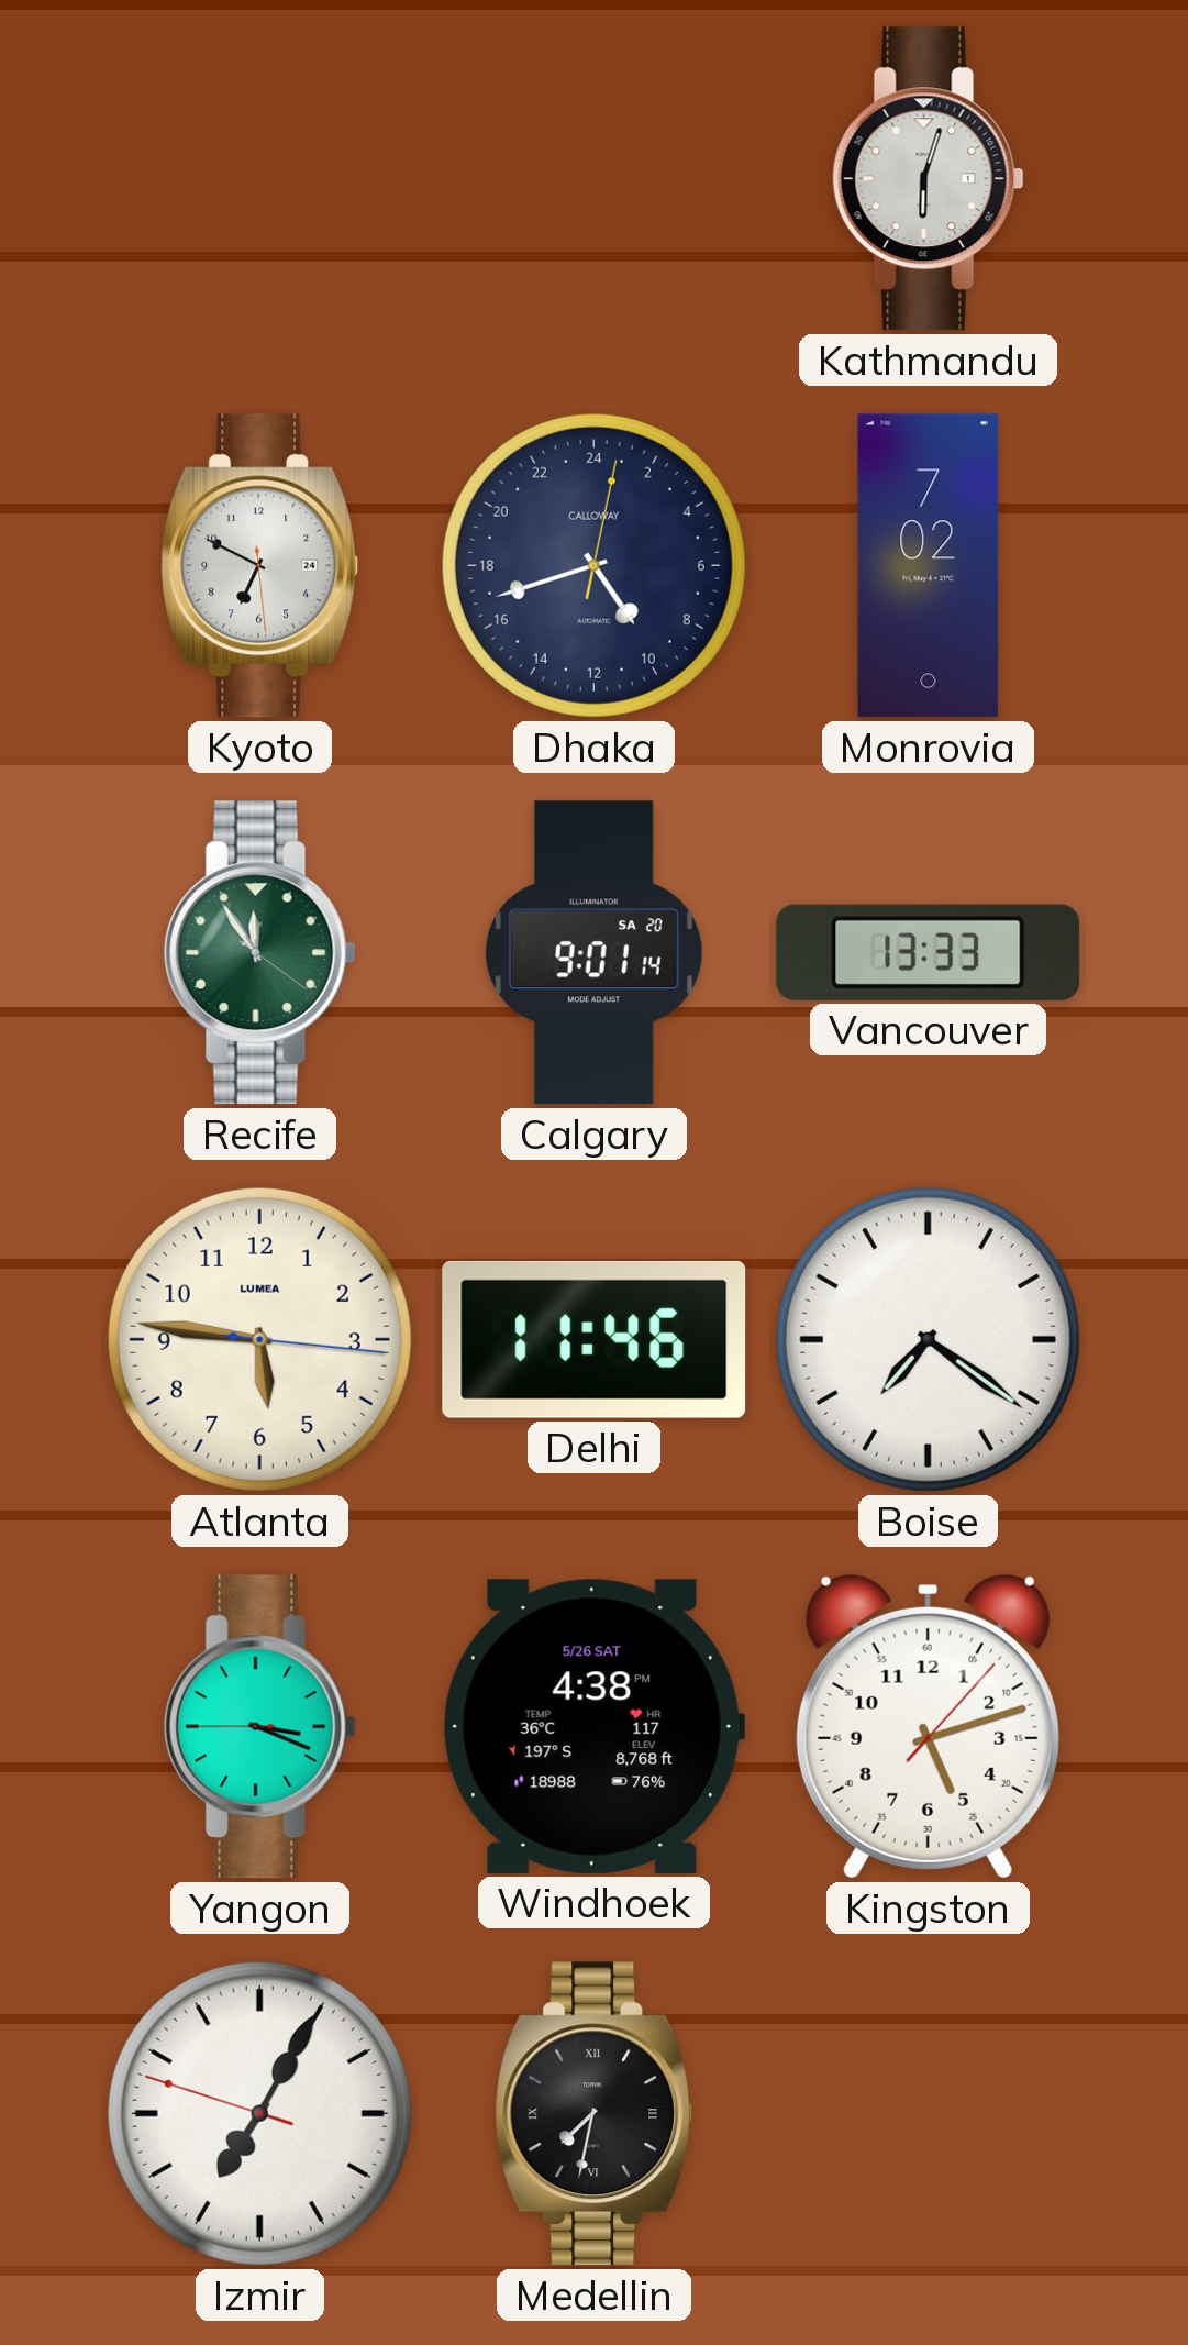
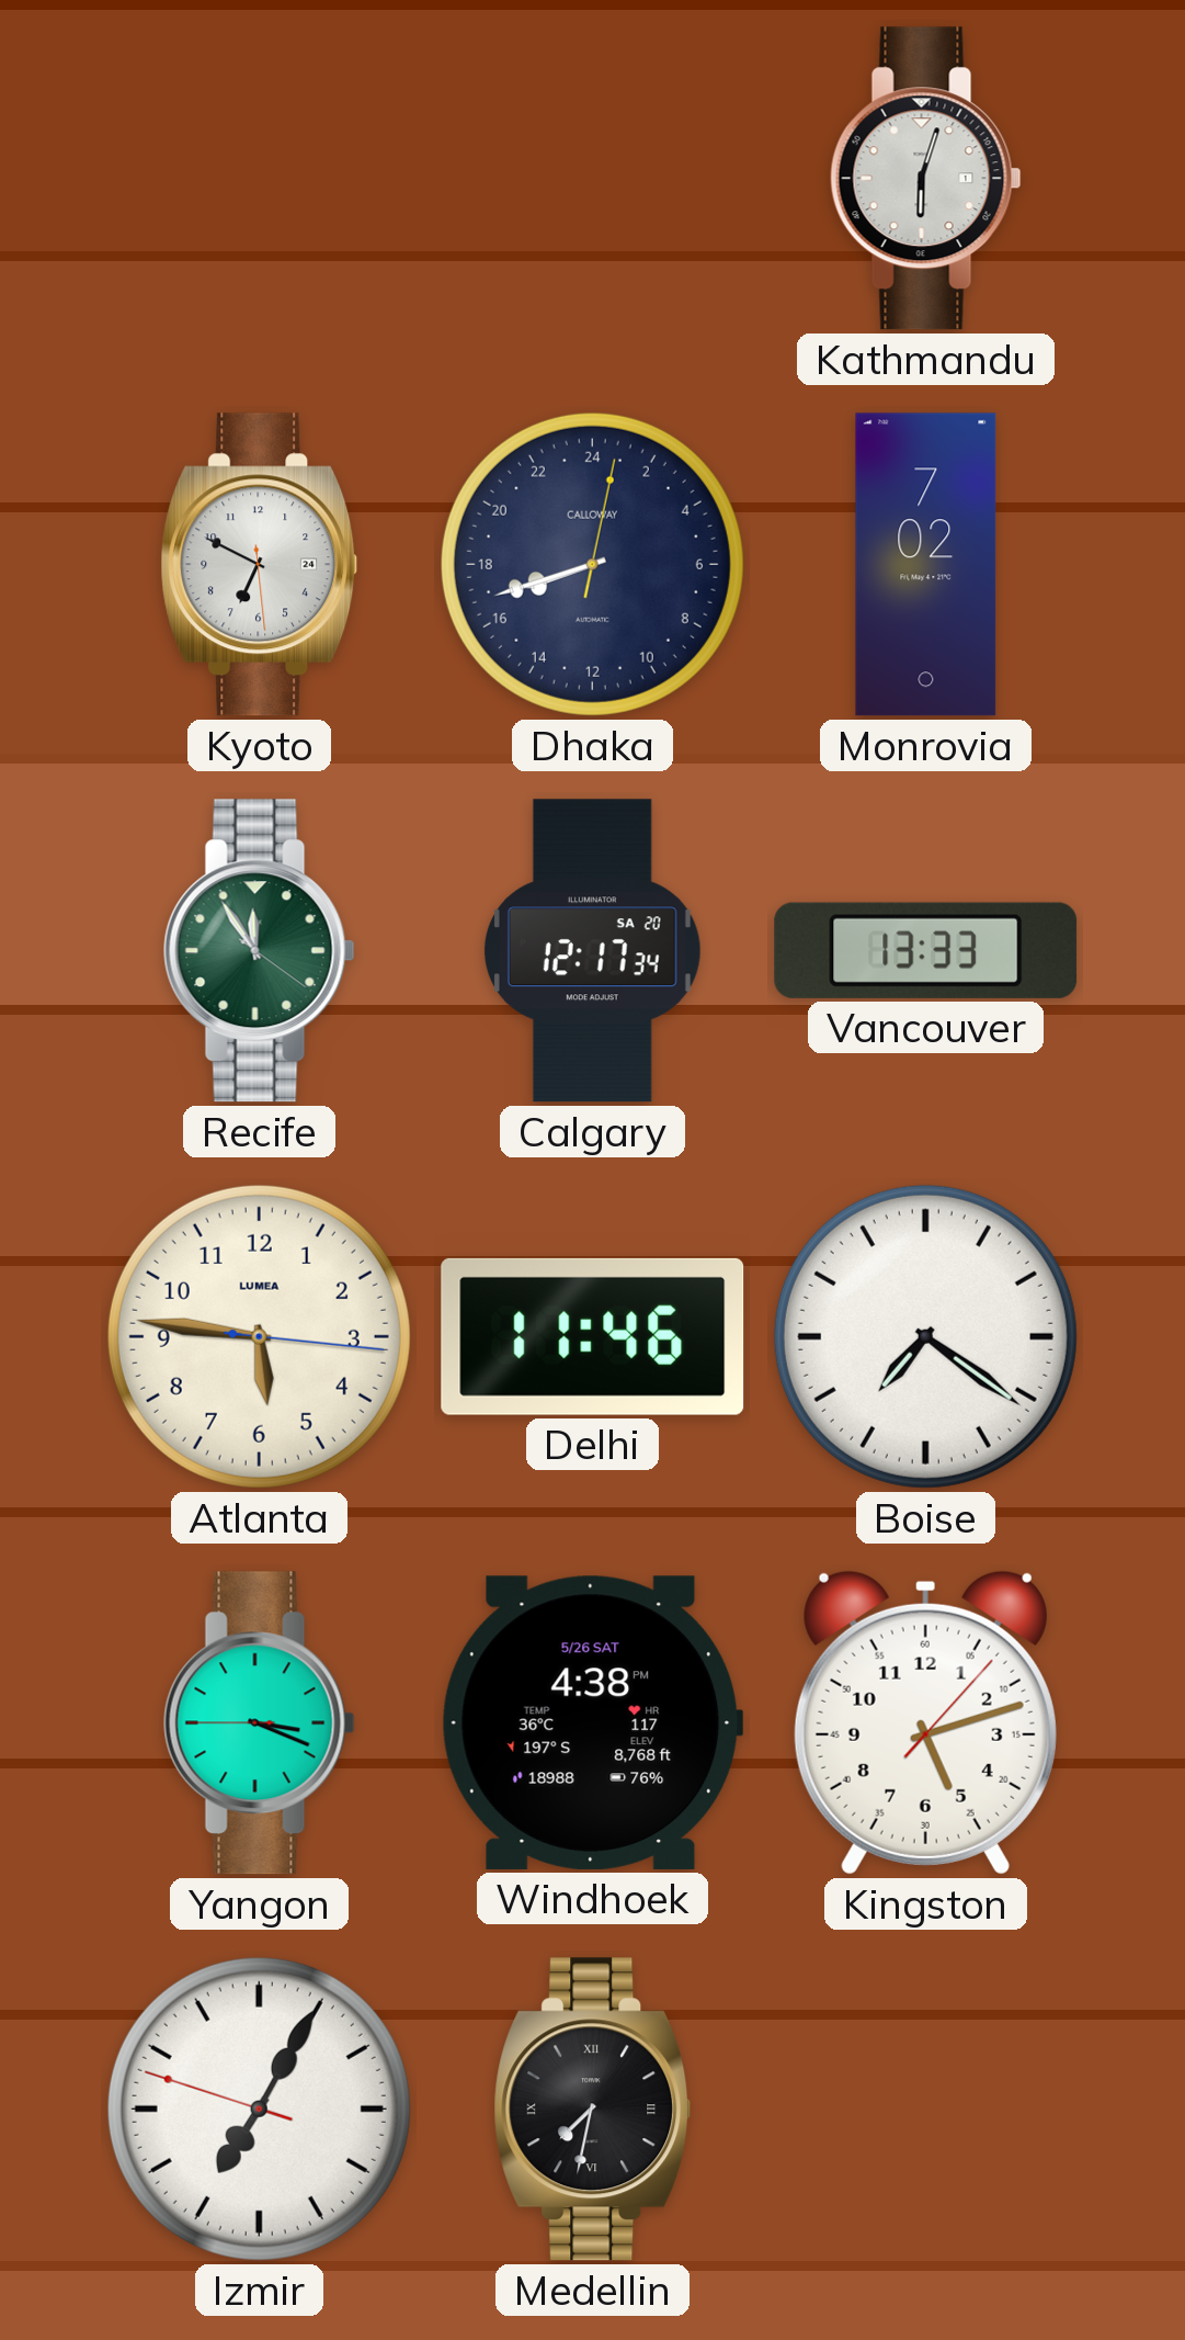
Dhaka: 9:42 -> 16:42 (592, 564)
Calgary: 9:01 -> 12:17 (592, 951)
